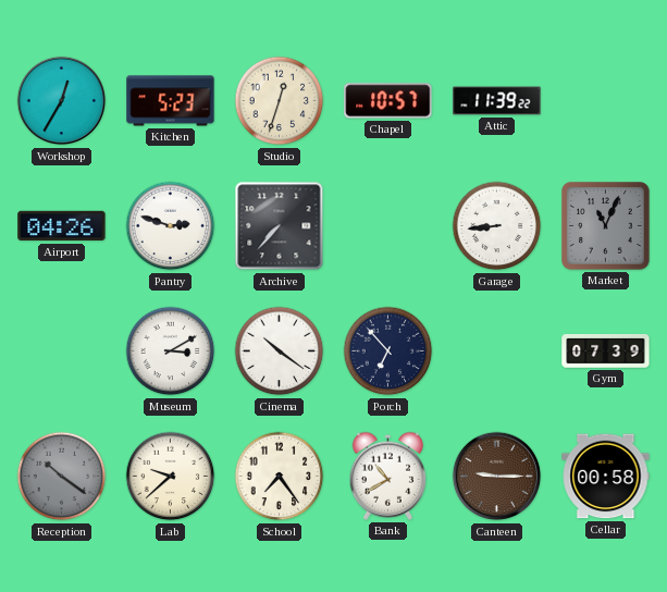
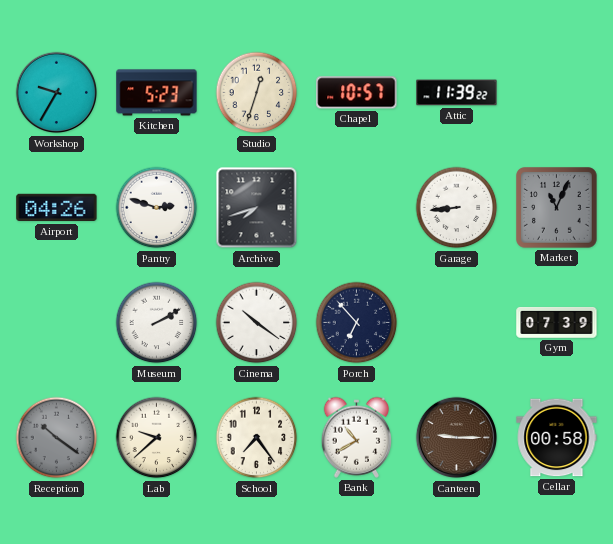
Workshop: 12:35 -> 9:35 (57, 93)
Archive: 7:37 -> 7:42 (257, 208)
Museum: 3:10 -> 2:10 (157, 323)
